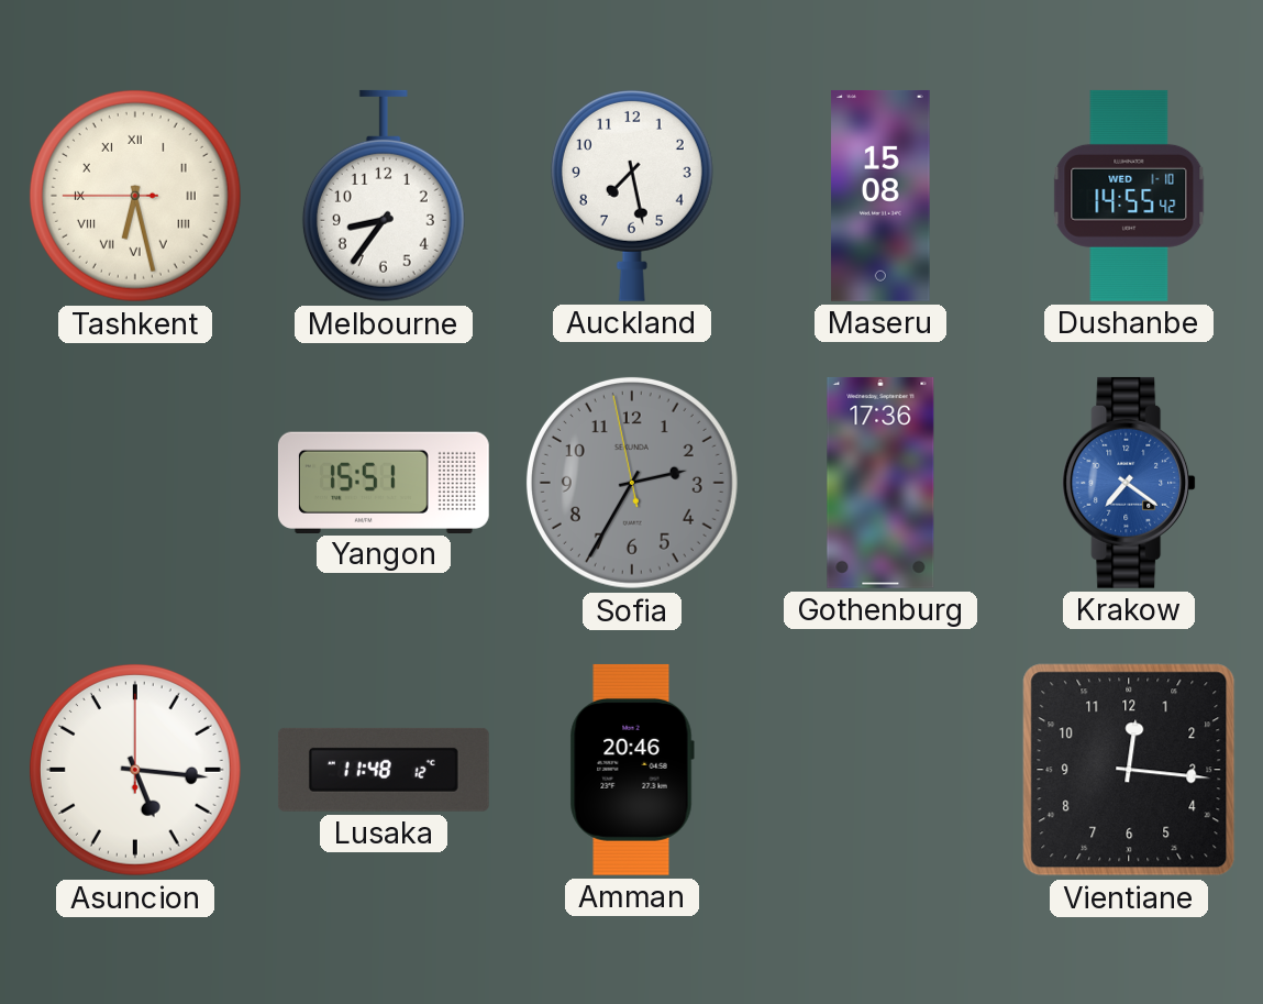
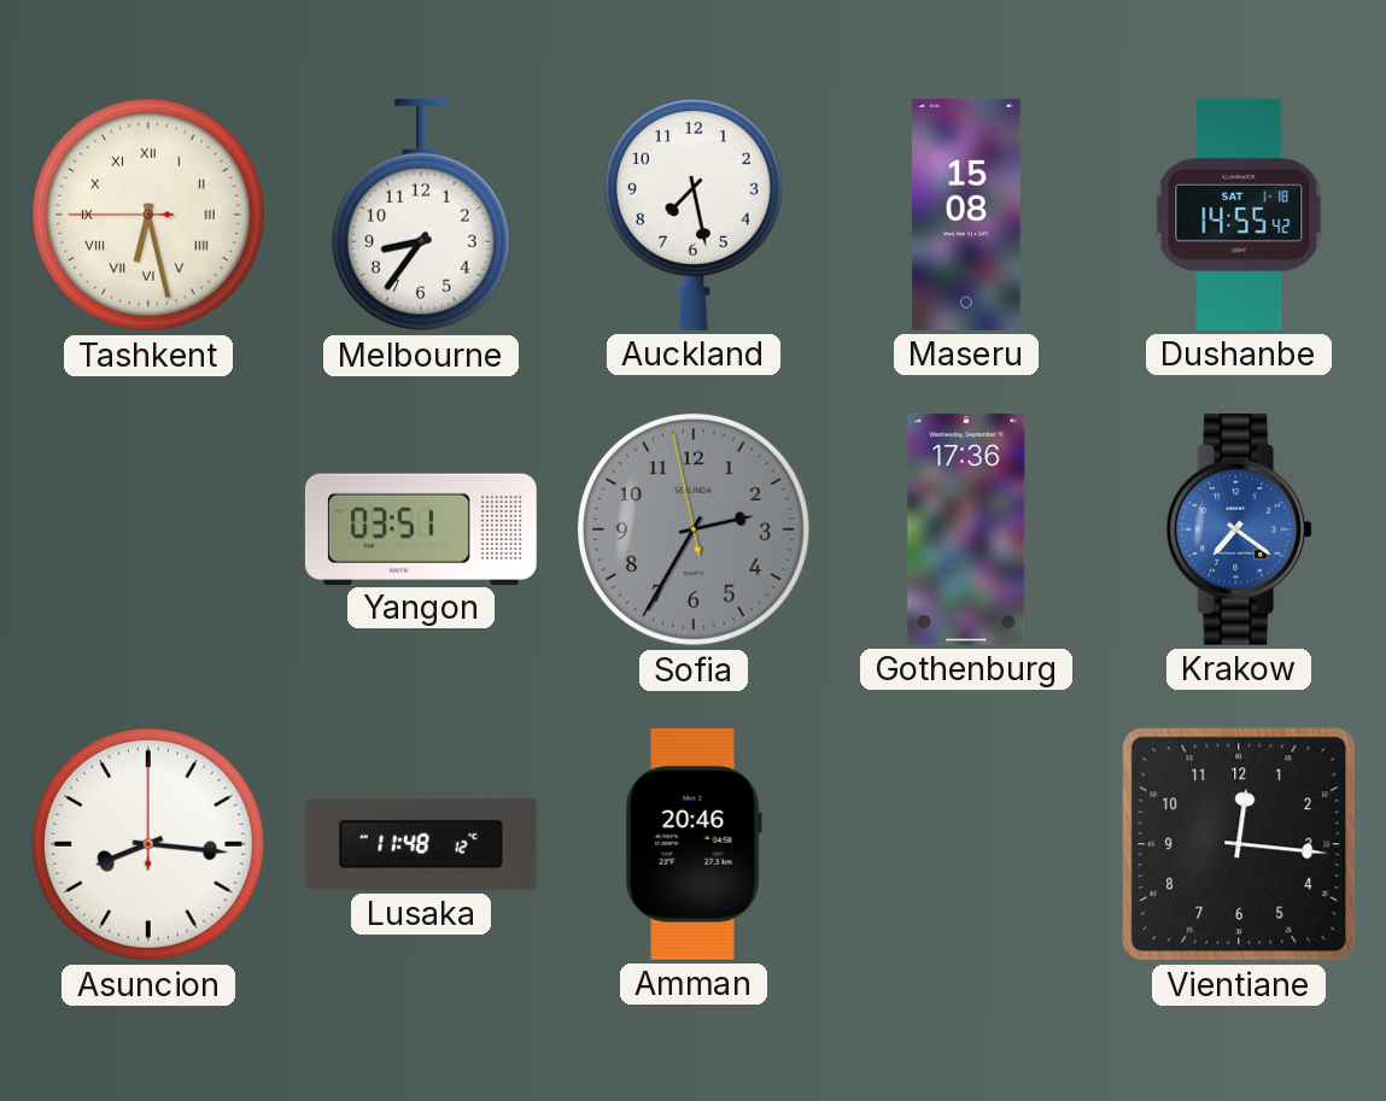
Dushanbe date: WED 1-10 -> SAT 1-18 (1239, 215)
Yangon: 15:51 -> 03:51 (421, 528)
Asuncion: 5:16 -> 8:16 (148, 844)
